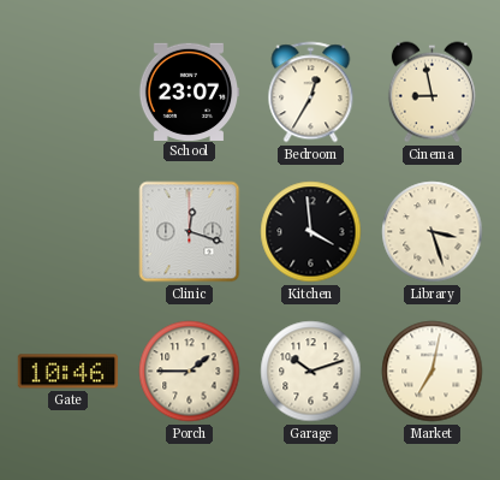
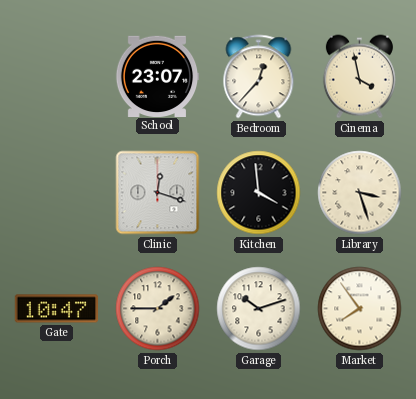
Bedroom: 12:35 -> 12:37 (259, 77)
Cinema: 8:58 -> 3:58 (359, 77)
Gate: 10:46 -> 10:47 (57, 309)
Market: 7:02 -> 7:54 (360, 309)
